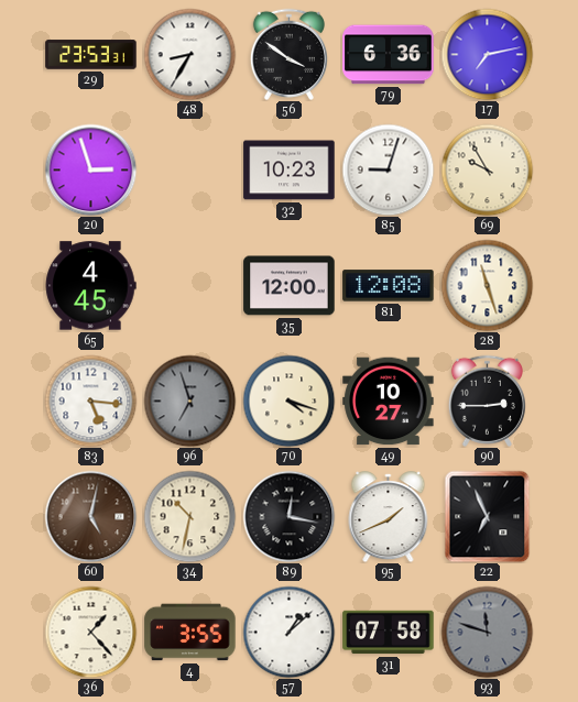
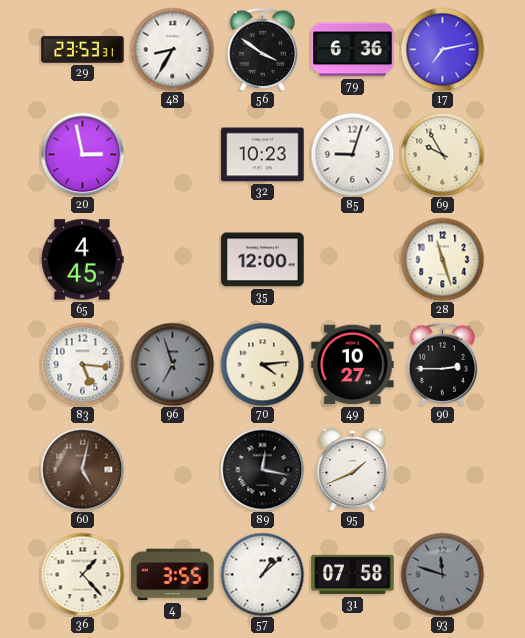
20: 2:57 -> 2:58 (82, 154)
81: 12:08 -> none (389, 286)
70: 4:18 -> 4:14 (262, 364)
34: 10:32 -> none (189, 516)
22: 6:56 -> none (488, 516)
